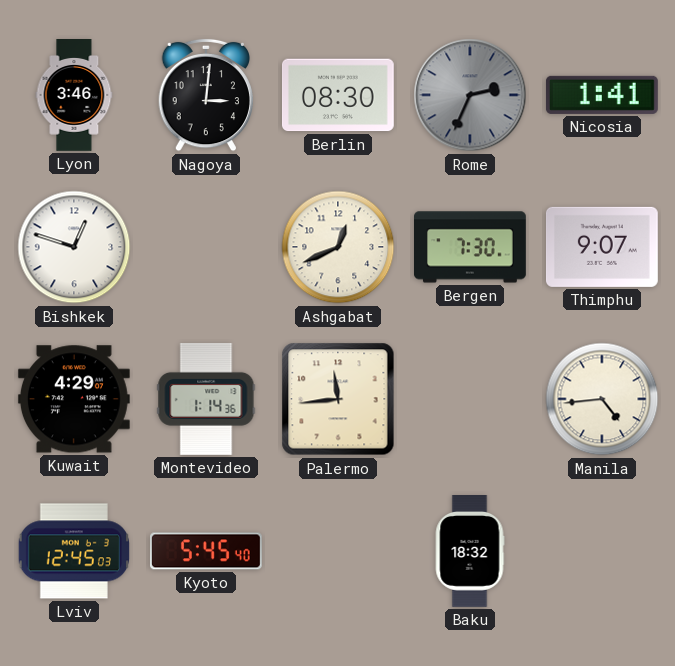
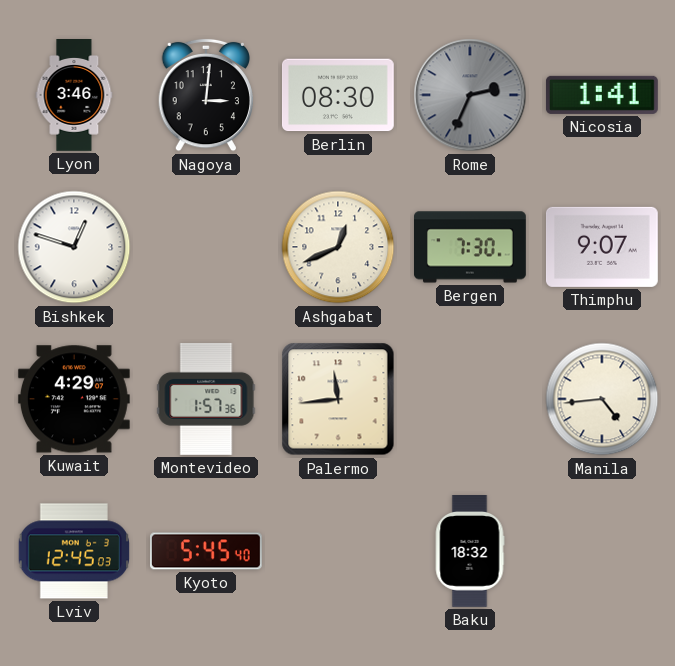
Montevideo: 1:14 -> 1:57 (206, 399)
